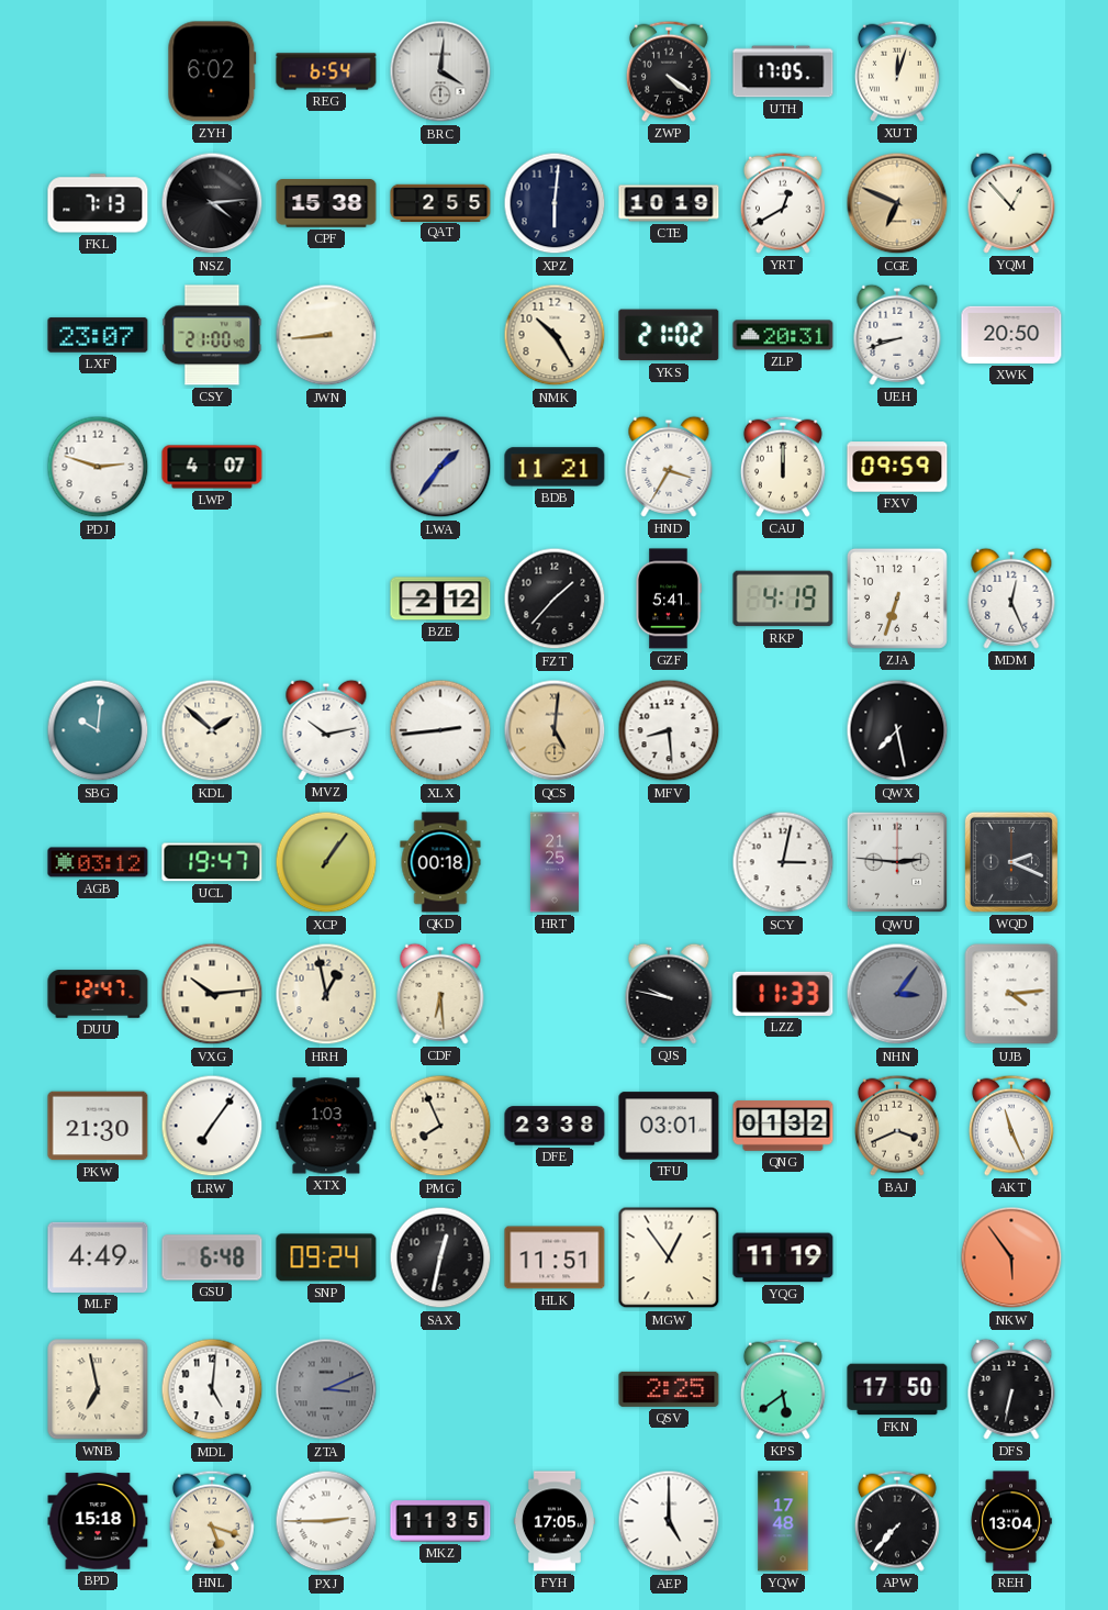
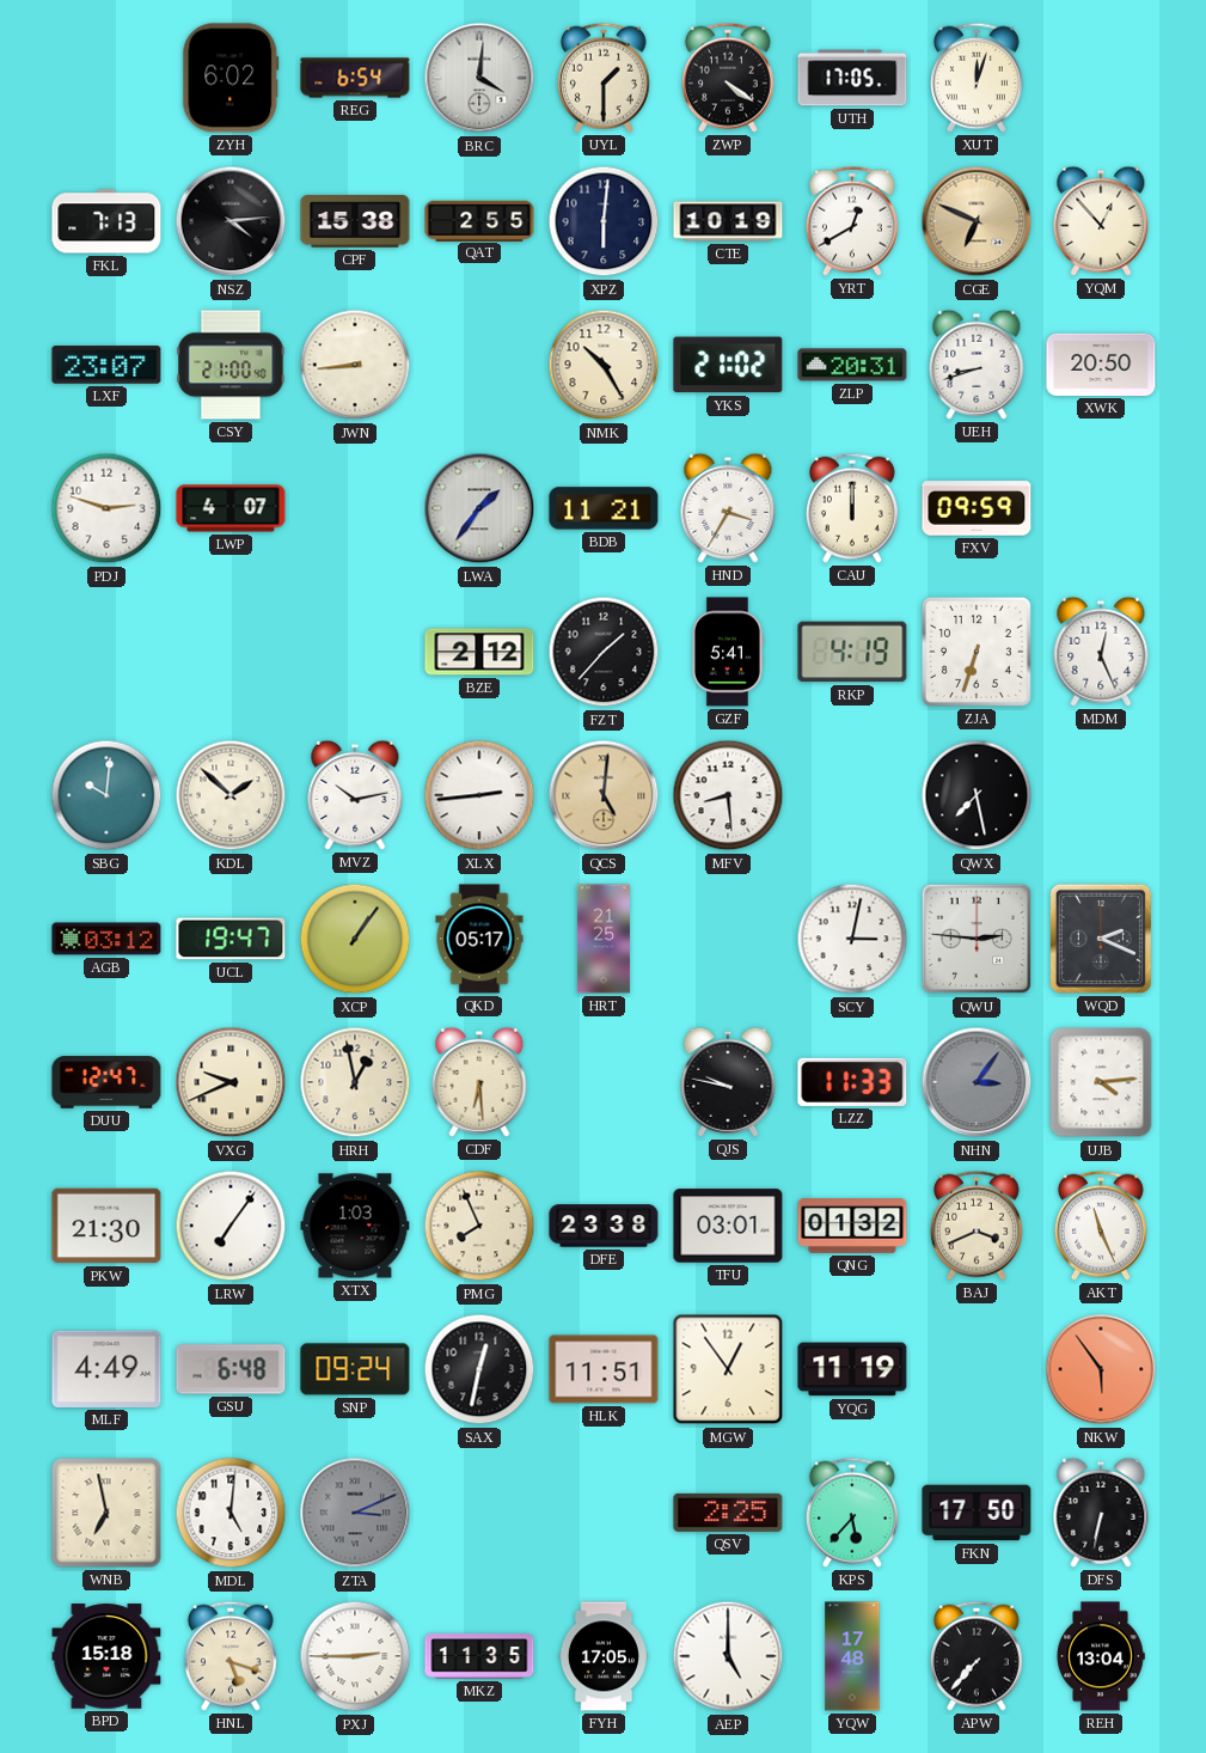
UYL: none -> 1:30 (604, 78)
QKD: 00:18 -> 05:17 (479, 939)
VXG: 10:14 -> 9:41 (231, 1082)
KPS: 5:39 -> 5:37 (852, 1513)
